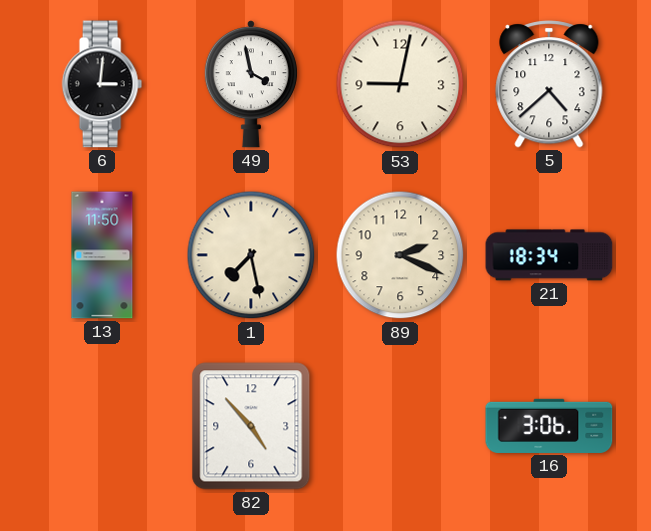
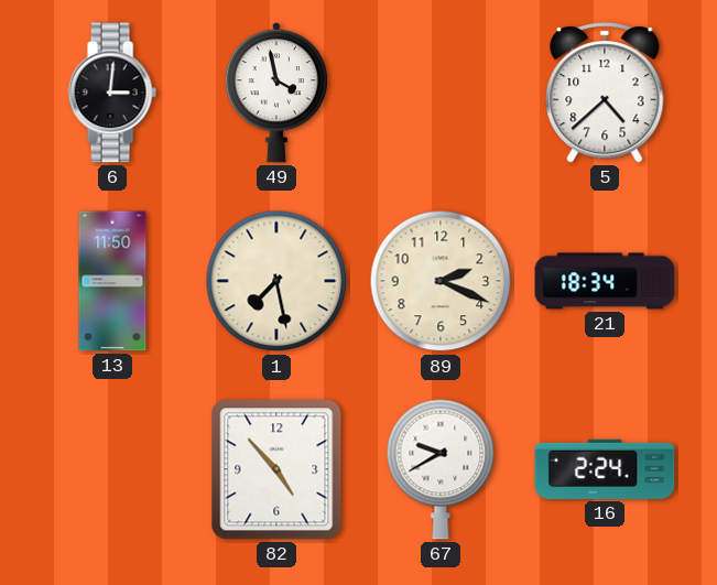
53: 9:02 -> none (400, 84)
67: none -> 9:40 (441, 469)
16: 3:06 -> 2:24 (605, 469)
